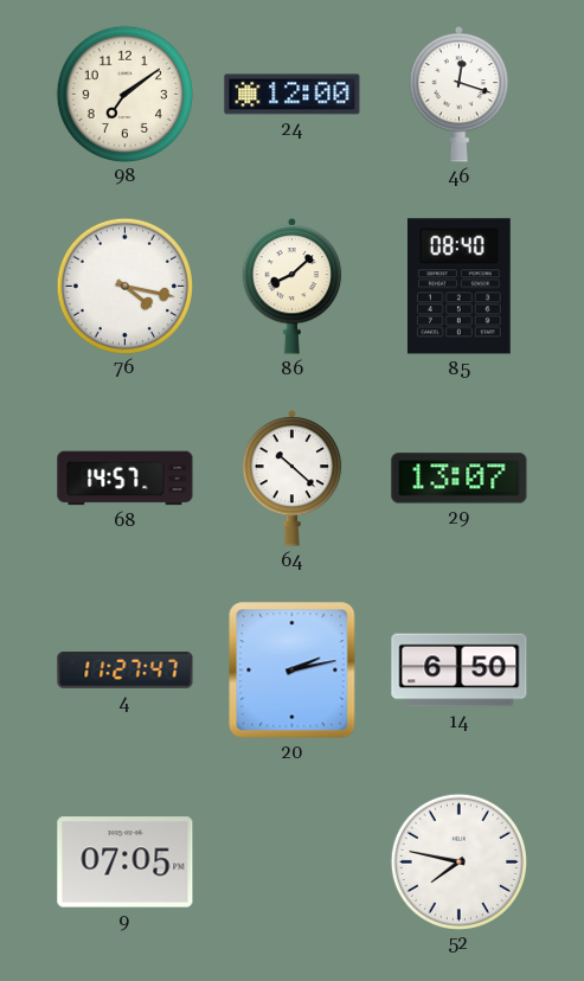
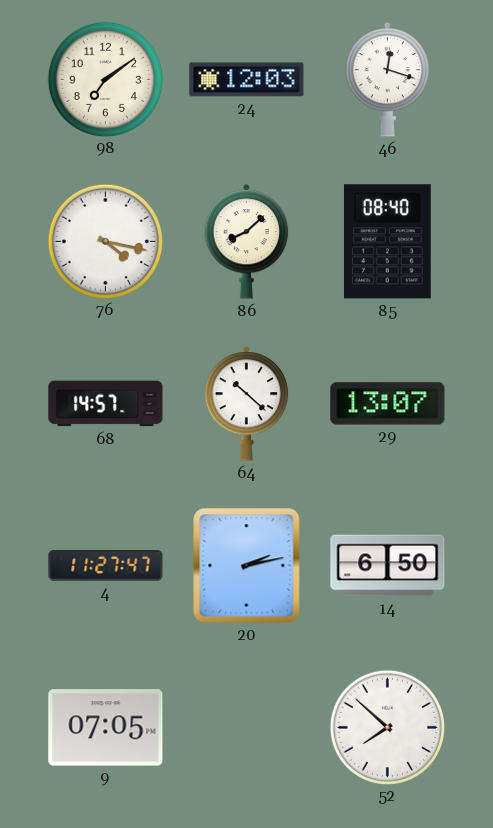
24: 12:00 -> 12:03 (247, 80)
52: 7:47 -> 7:52 (387, 727)
